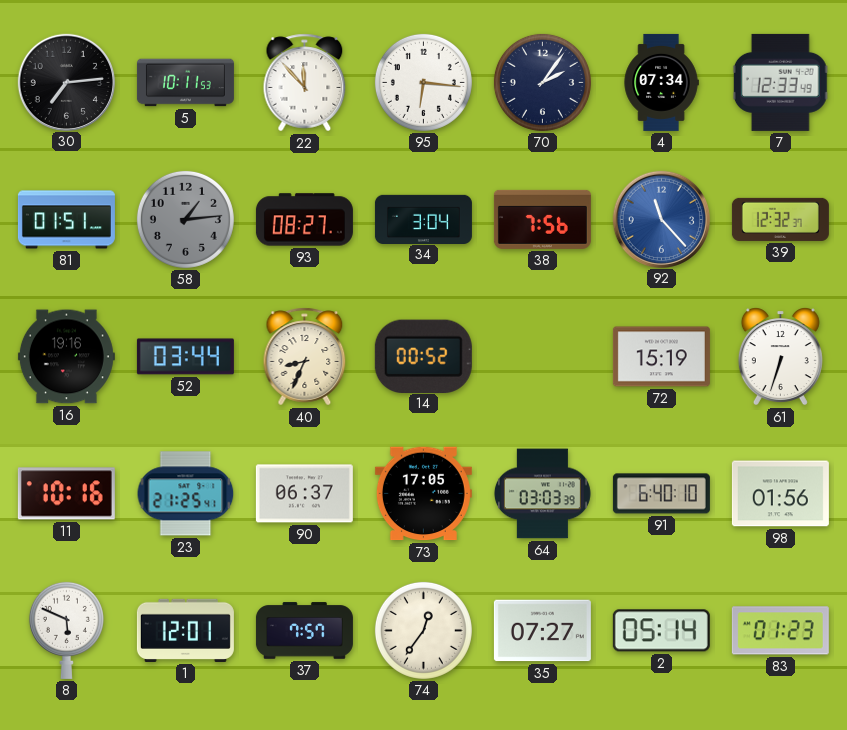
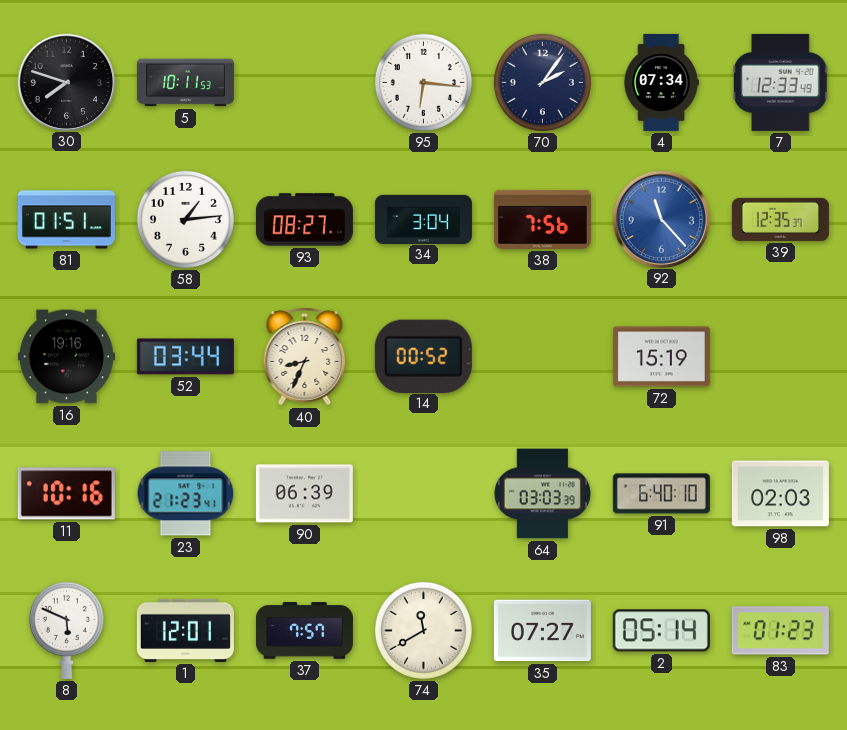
30: 7:14 -> 7:48 (66, 82)
22: 11:53 -> none (305, 83)
58 dial: grey -> white (185, 219)
39: 12:32 -> 12:35 (780, 219)
61: 6:33 -> none (780, 357)
23: 21:25 -> 21:23 (186, 494)
90: 06:37 -> 06:39 (304, 494)
73: 17:05 -> none (423, 494)
98: 01:56 -> 02:03 (780, 494)
74: 12:36 -> 11:40 (423, 630)
